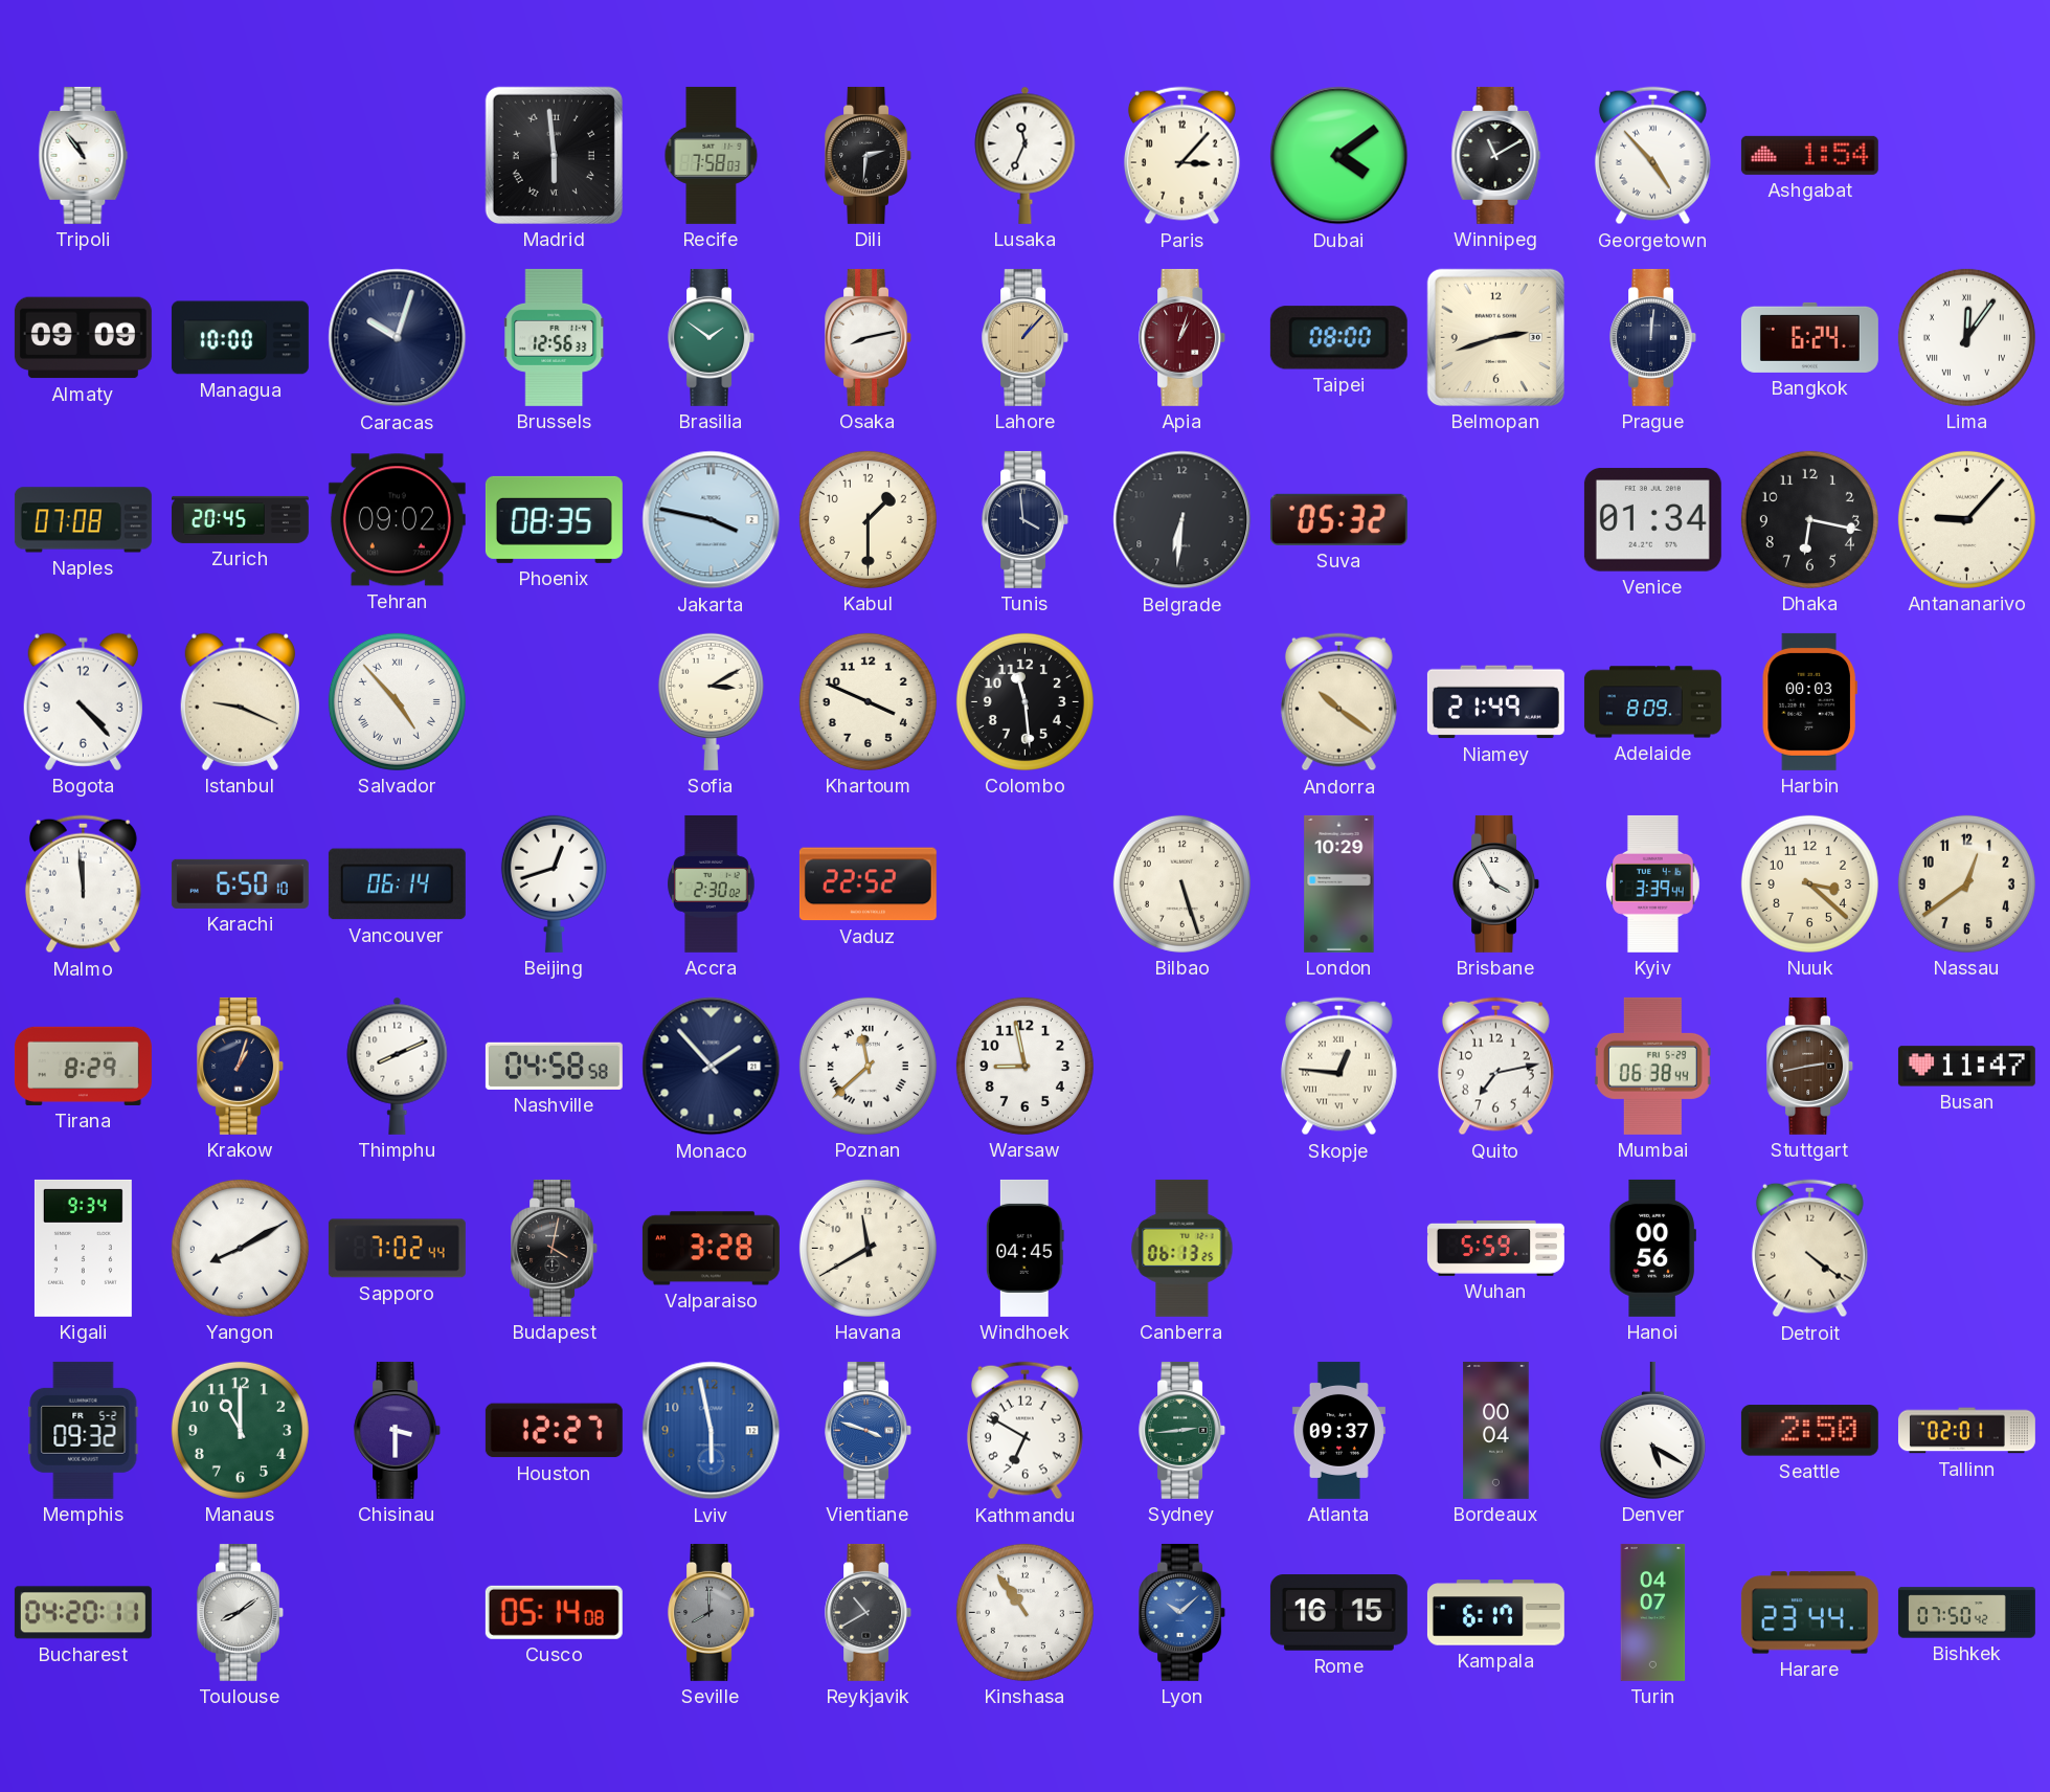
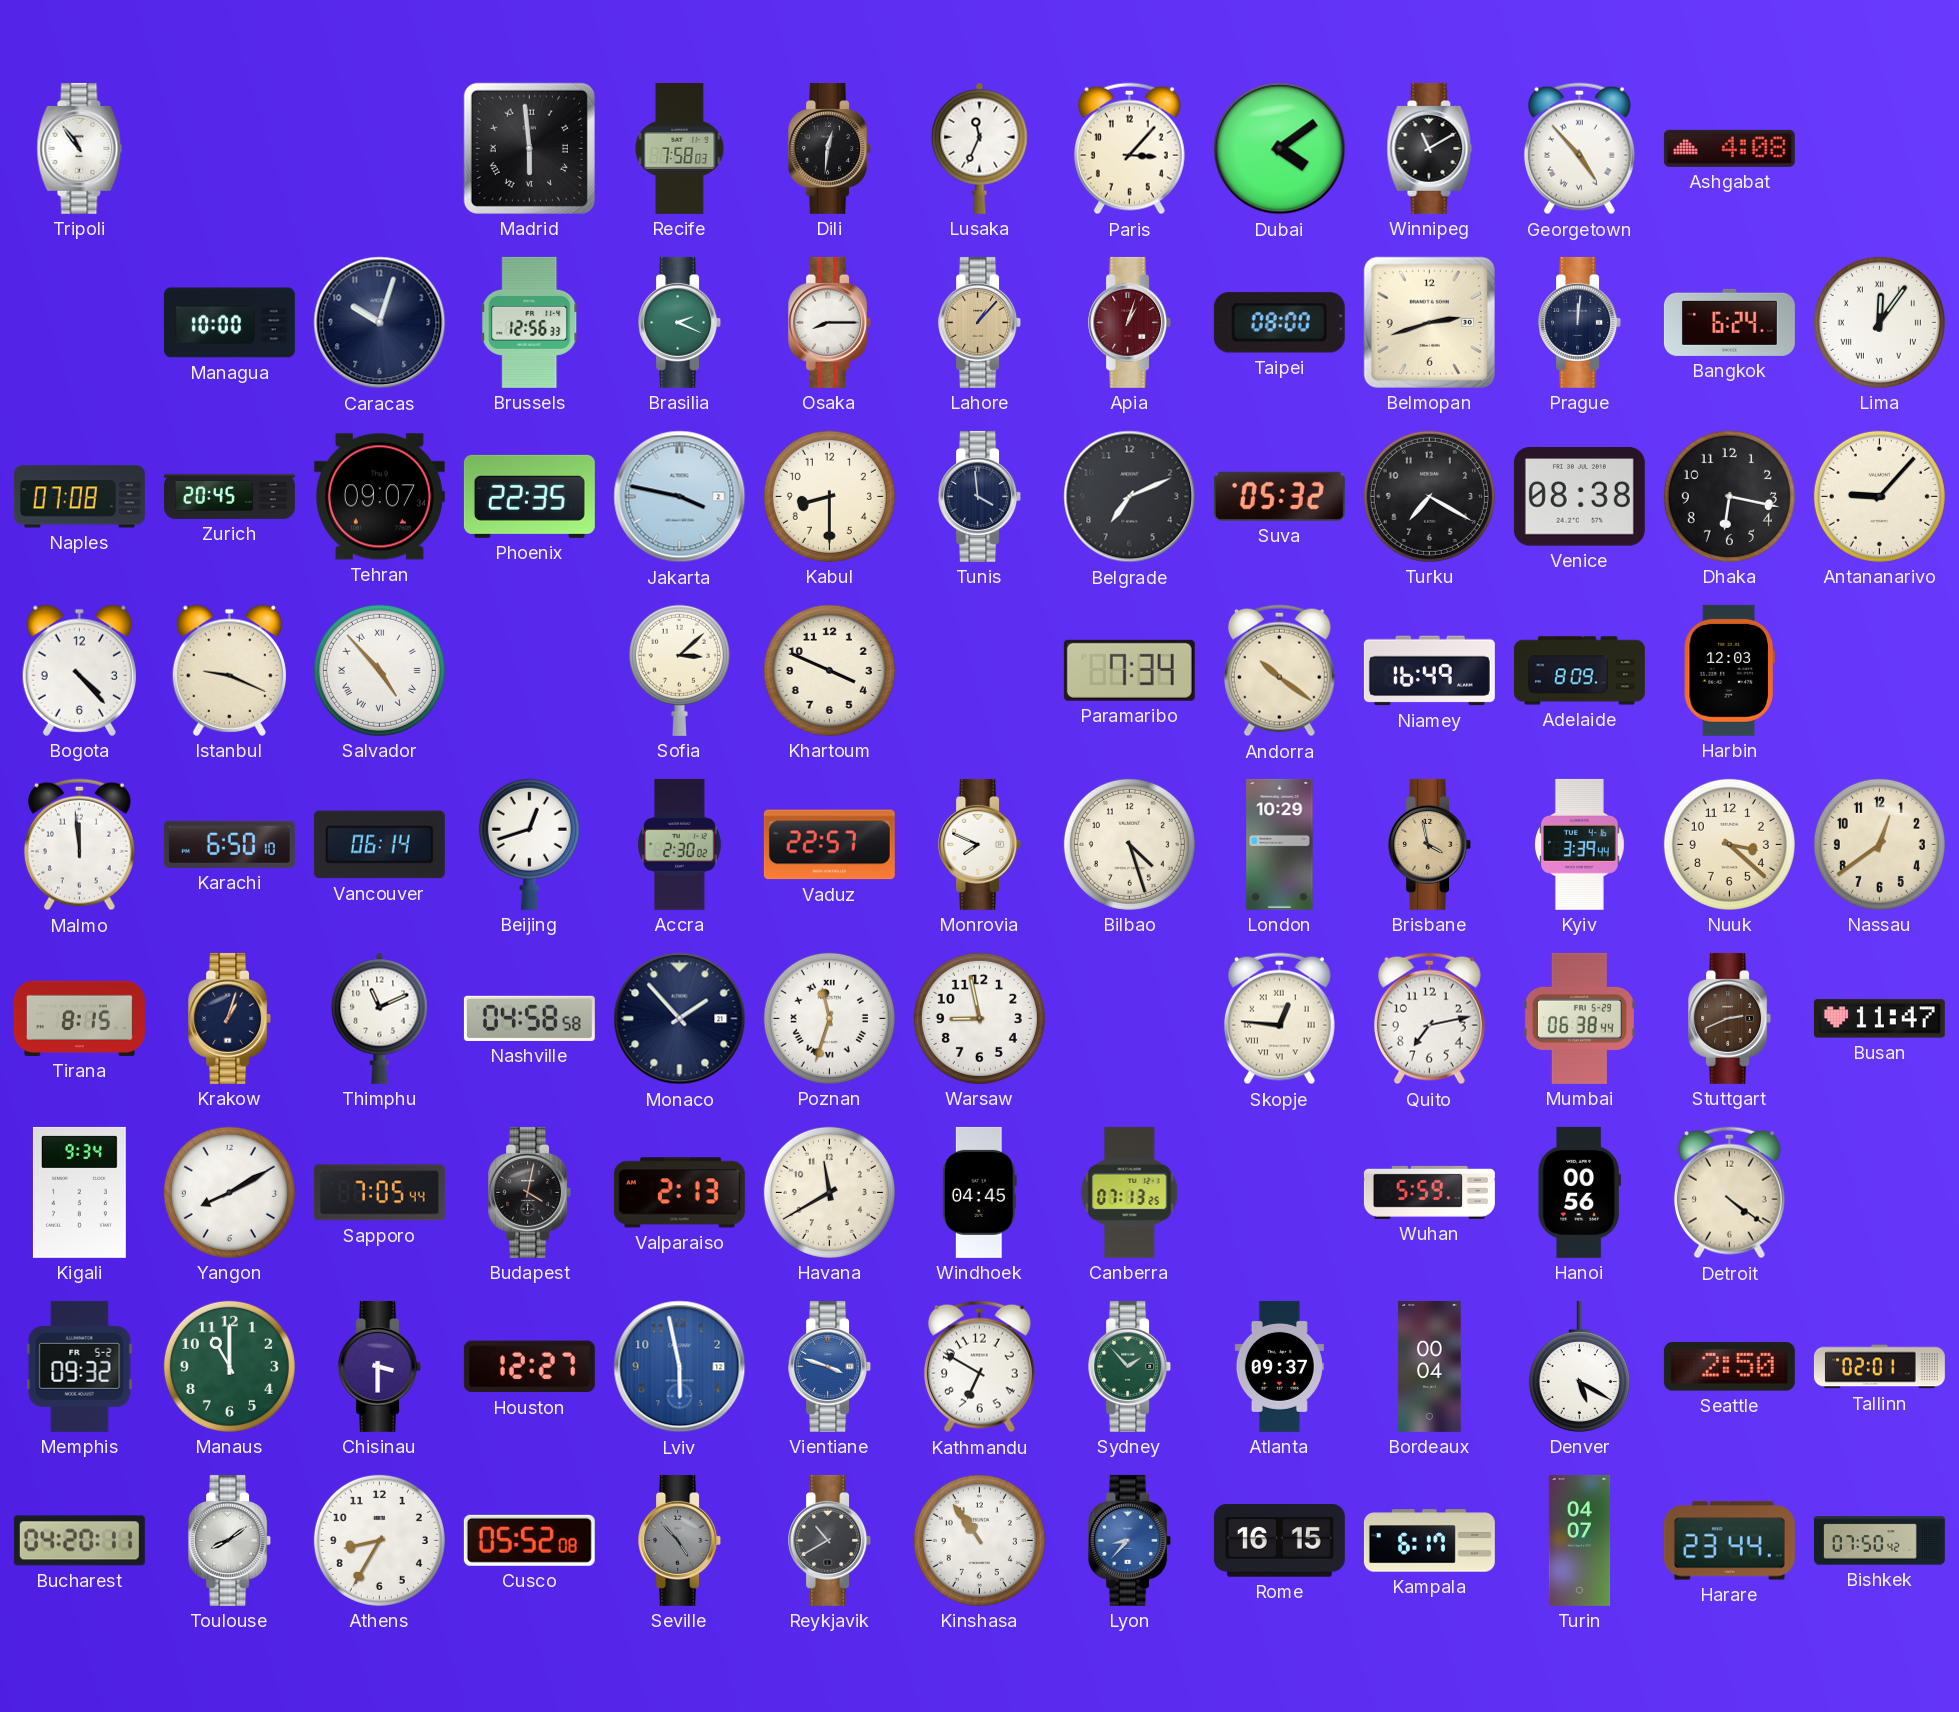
Dili: 2:31 -> 12:31 (830, 148)
Ashgabat: 1:54 -> 4:08 (1729, 148)
Almaty: 09:09 -> none (83, 338)
Brasilia: 1:51 -> 2:19 (680, 322)
Osaka: 8:13 -> 8:15 (830, 322)
Tehran: 09:02 -> 09:07 (379, 497)
Phoenix: 08:35 -> 22:35 (529, 496)
Kabul: 1:30 -> 8:30 (829, 496)
Belgrade: 6:31 -> 7:11 (1130, 497)
Turku: none -> 7:20 (1429, 496)
Venice: 01:34 -> 08:38 (1579, 497)
Sofia: 3:10 -> 3:08 (679, 670)
Colombo: 11:29 -> none (1024, 701)
Paramaribo: none -> 7:34 (1129, 670)
Niamey: 21:49 -> 16:49 (1429, 671)
Harbin: 00:03 -> 12:03 (1729, 670)
Vaduz: 22:52 -> 22:57 (829, 845)
Monrovia: none -> 7:49 (980, 844)
Bilbao: 5:27 -> 4:27 (1129, 844)
Brisbane: 3:55 -> 3:58 (1430, 844)
Brisbane dial: white -> champagne (1430, 844)
Tirana: 8:29 -> 8:15 (79, 1018)
Thimphu: 8:11 -> 11:11 (380, 1018)
Poznan: 11:38 -> 11:33 (829, 1018)
Stuttgart: 2:43 -> 2:41 (1730, 1018)
Sapporo: 7:02 -> 7:05 (379, 1193)
Valparaiso: 3:28 -> 2:13 (679, 1193)
Canberra: 06:13 -> 07:13 (1130, 1192)
Sydney: 2:44 -> 1:53 (1130, 1366)
Athens: none -> 8:35 (379, 1540)
Cusco: 05:14 -> 05:52 (529, 1540)
Seville: 8:00 -> 4:53 (680, 1540)
Lyon: 10:08 -> 8:37 (1130, 1540)
